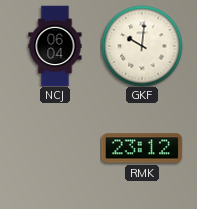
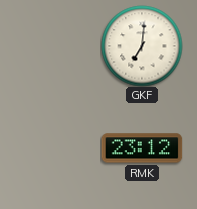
NCJ: 06:04 -> none (55, 46)
GKF: 10:01 -> 7:01 (142, 46)
